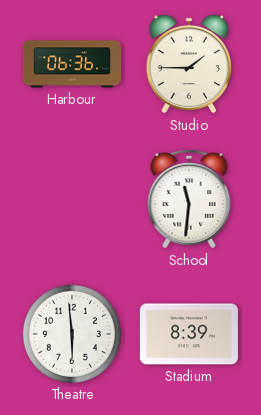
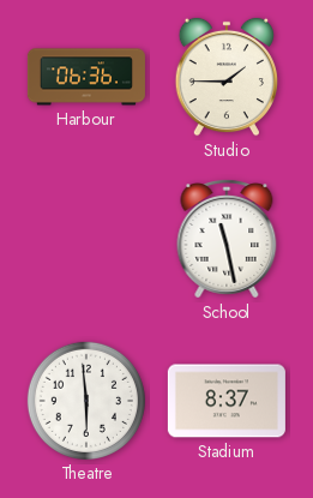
School: 11:31 -> 11:28 (227, 240)
Stadium: 8:39 -> 8:37 (227, 401)
